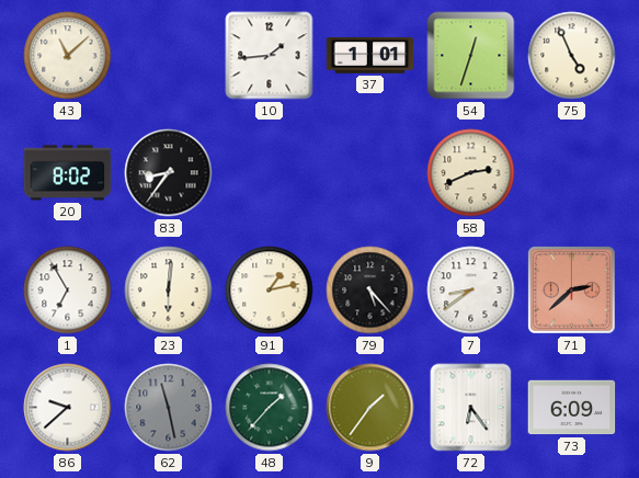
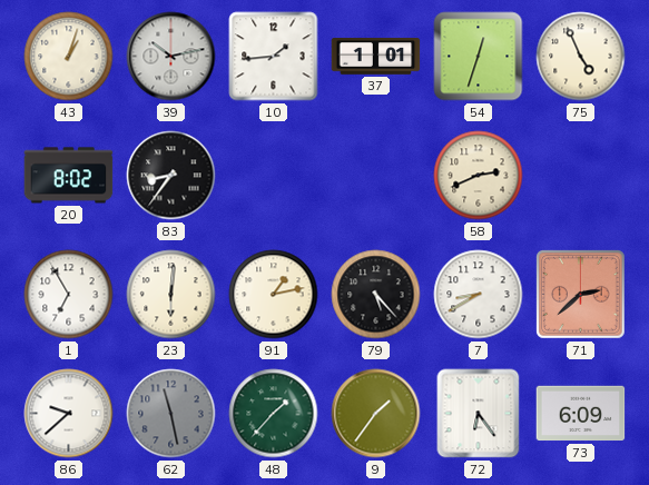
43: 11:08 -> 1:03 (69, 57)
39: none -> 10:13 (171, 57)
7: 8:39 -> 8:40 (479, 295)
